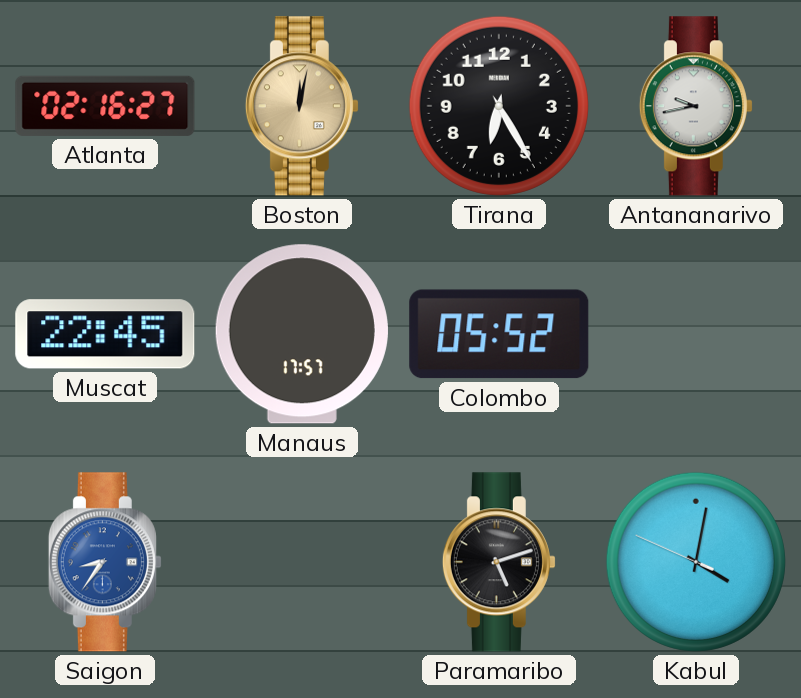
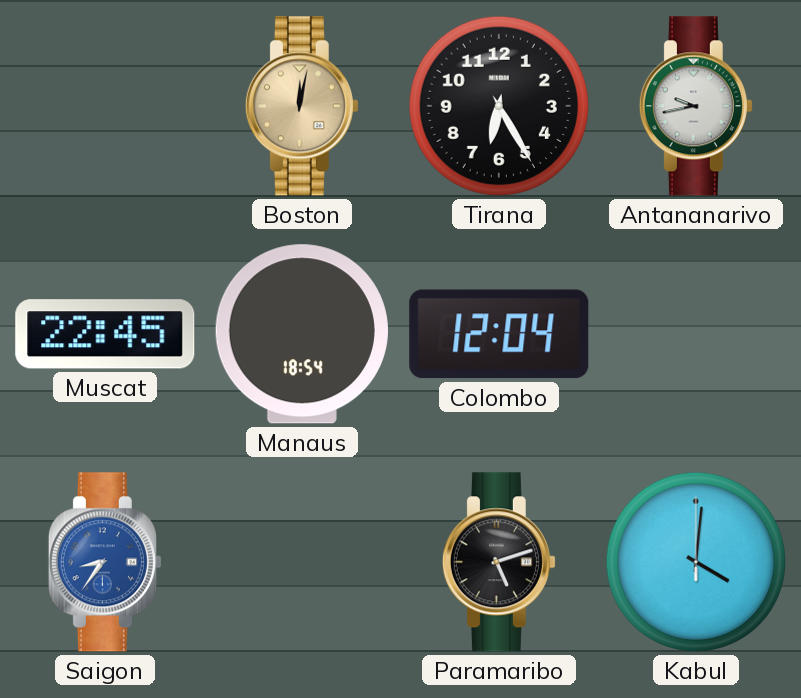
Atlanta: 02:16 -> none (105, 106)
Manaus: 17:57 -> 18:54 (302, 334)
Colombo: 05:52 -> 12:04 (499, 334)
Kabul: 4:01:49 -> 4:01:00 (696, 562)
